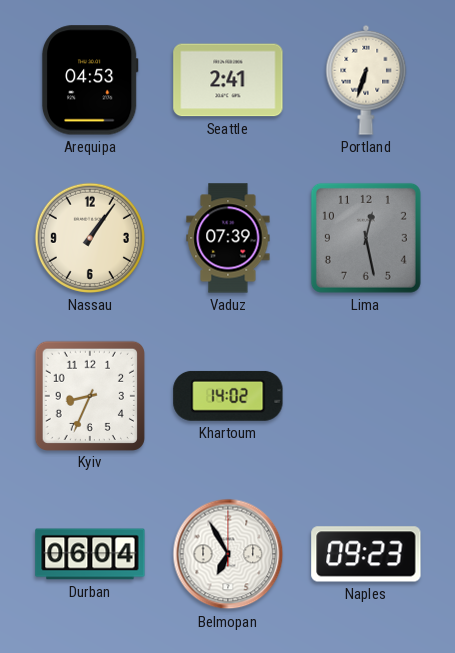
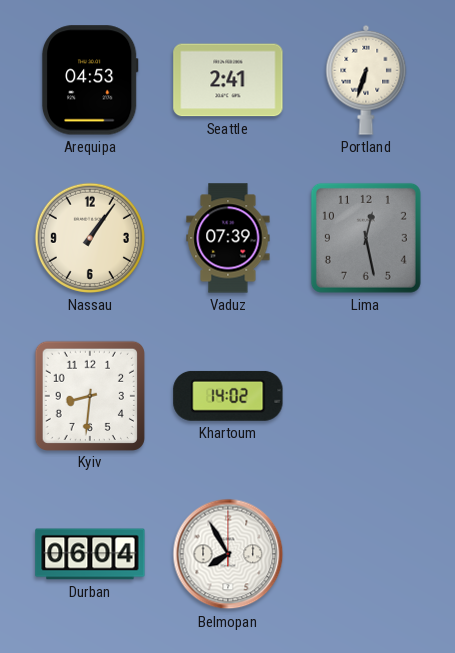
Kyiv: 8:34 -> 8:31 (89, 395)
Belmopan: 6:55 -> 7:55 (228, 554)
Naples: 09:23 -> none (366, 554)
